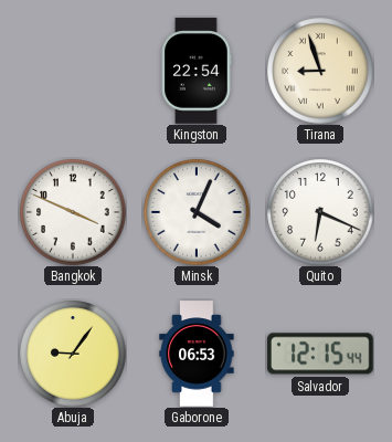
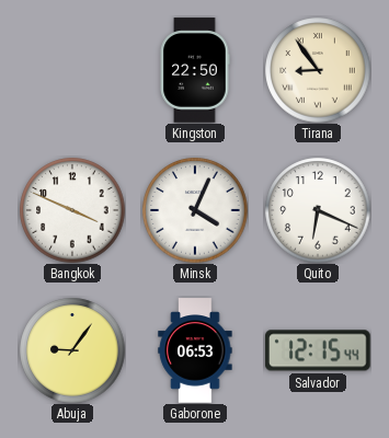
Kingston: 22:54 -> 22:50 (195, 70)
Tirana: 8:57 -> 8:54 (318, 70)
